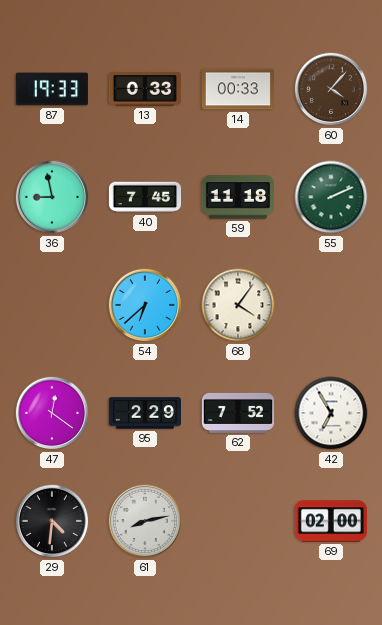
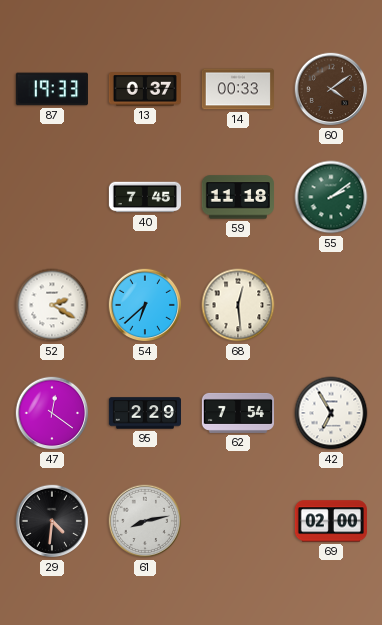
13: 0:33 -> 0:37 (145, 89)
60: 4:07 -> 4:09 (331, 89)
36: 8:58 -> none (52, 197)
55: 2:11 -> 2:09 (331, 197)
52: none -> 2:20 (52, 305)
68: 4:06 -> 12:29 (238, 305)
62: 7:52 -> 7:54 (237, 413)
